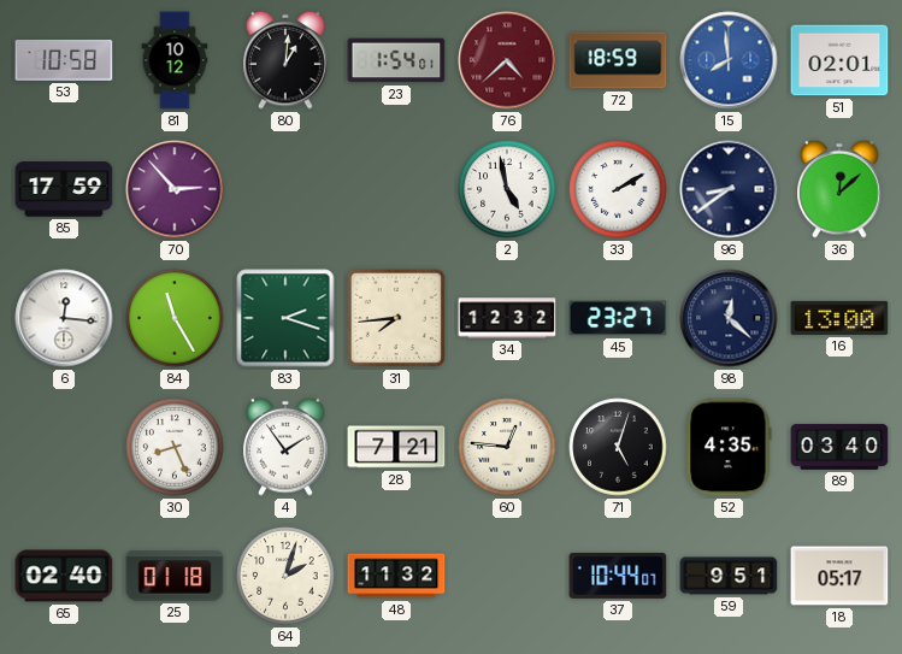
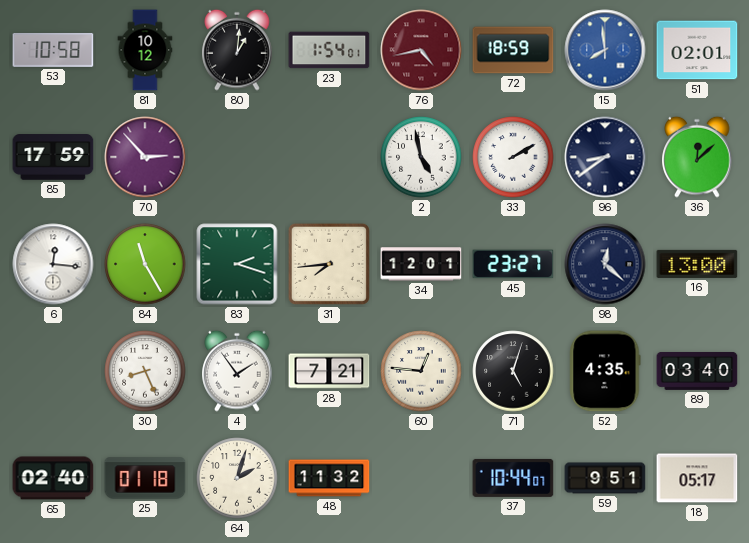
76: 4:38 -> 4:43 (421, 50)
34: 12:32 -> 12:01 (421, 264)
